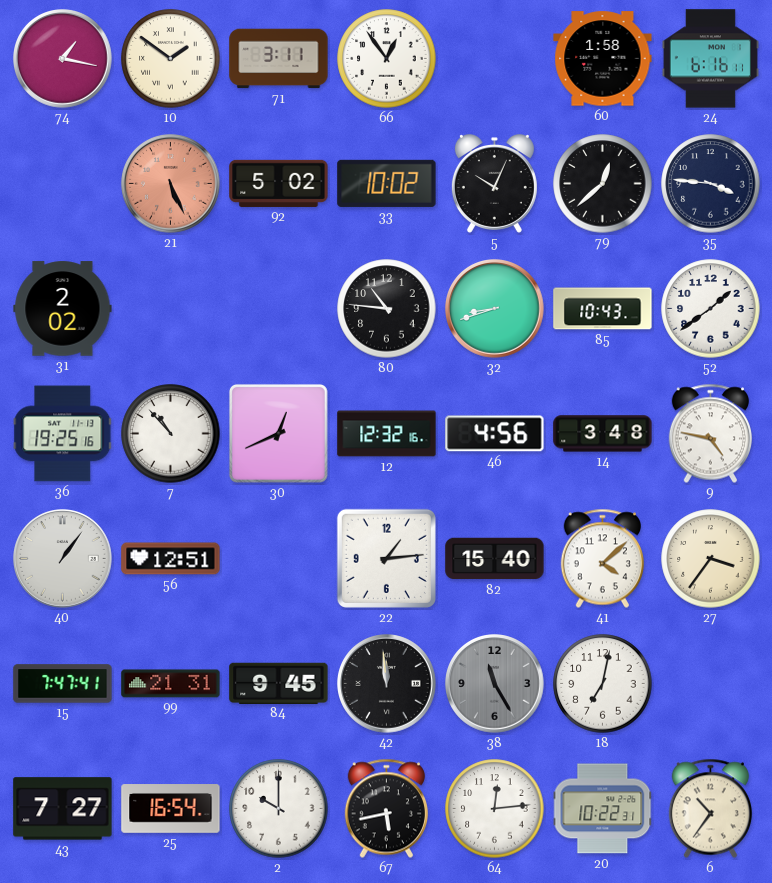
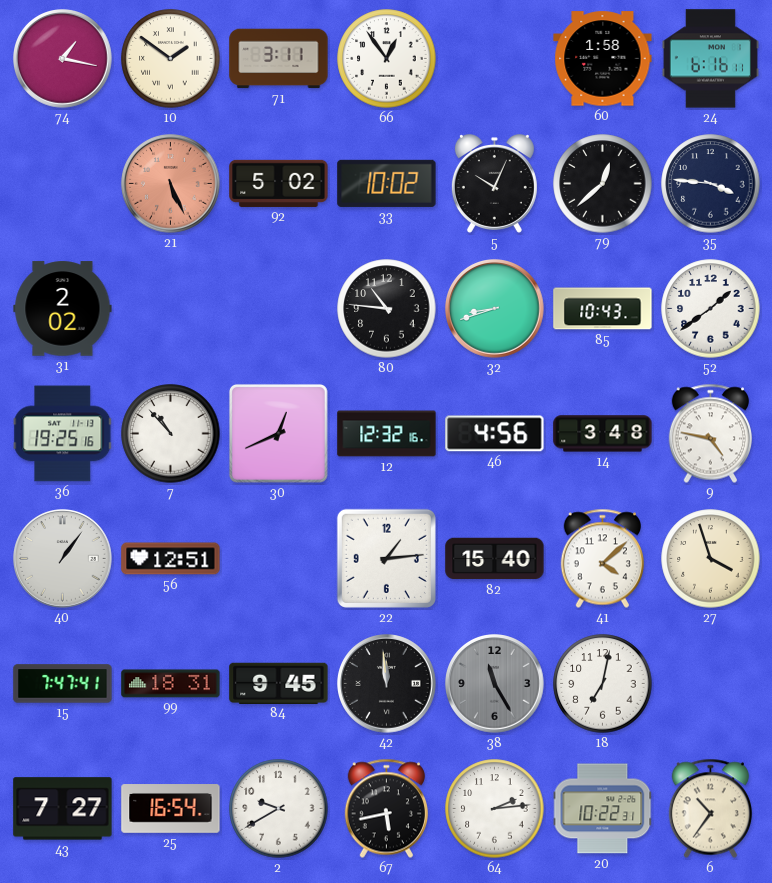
27: 3:36 -> 3:57 (711, 559)
99: 21:31 -> 18:31 (171, 684)
2: 10:00 -> 9:40 (279, 809)
64: 12:14 -> 2:14 (495, 809)
